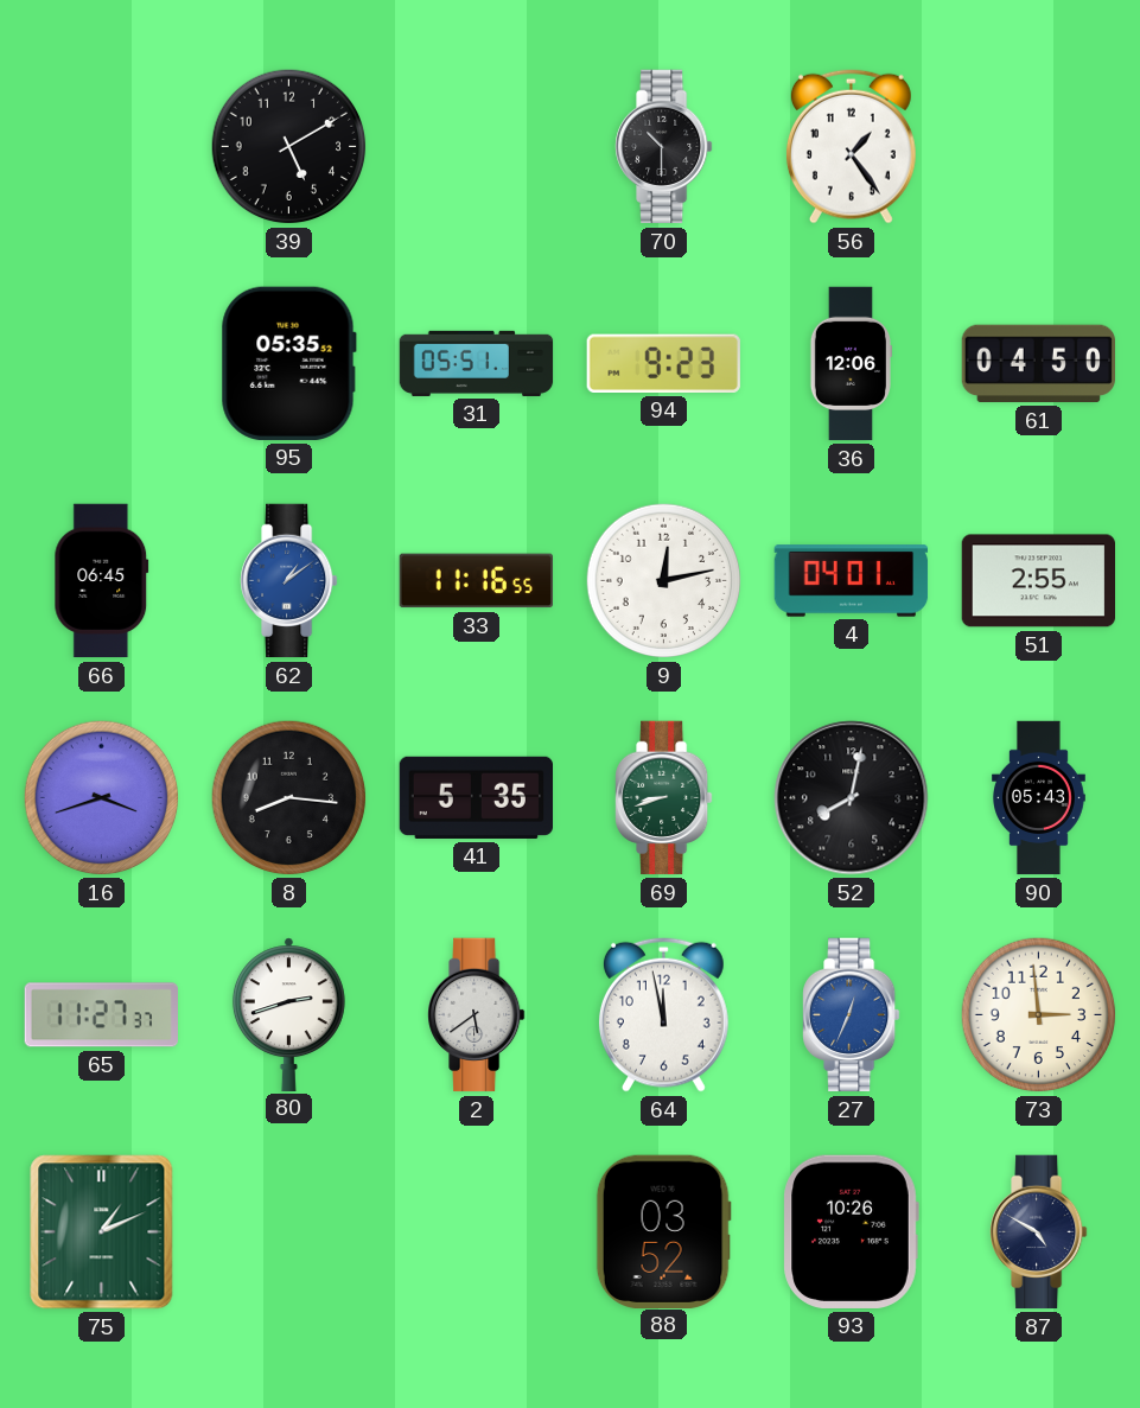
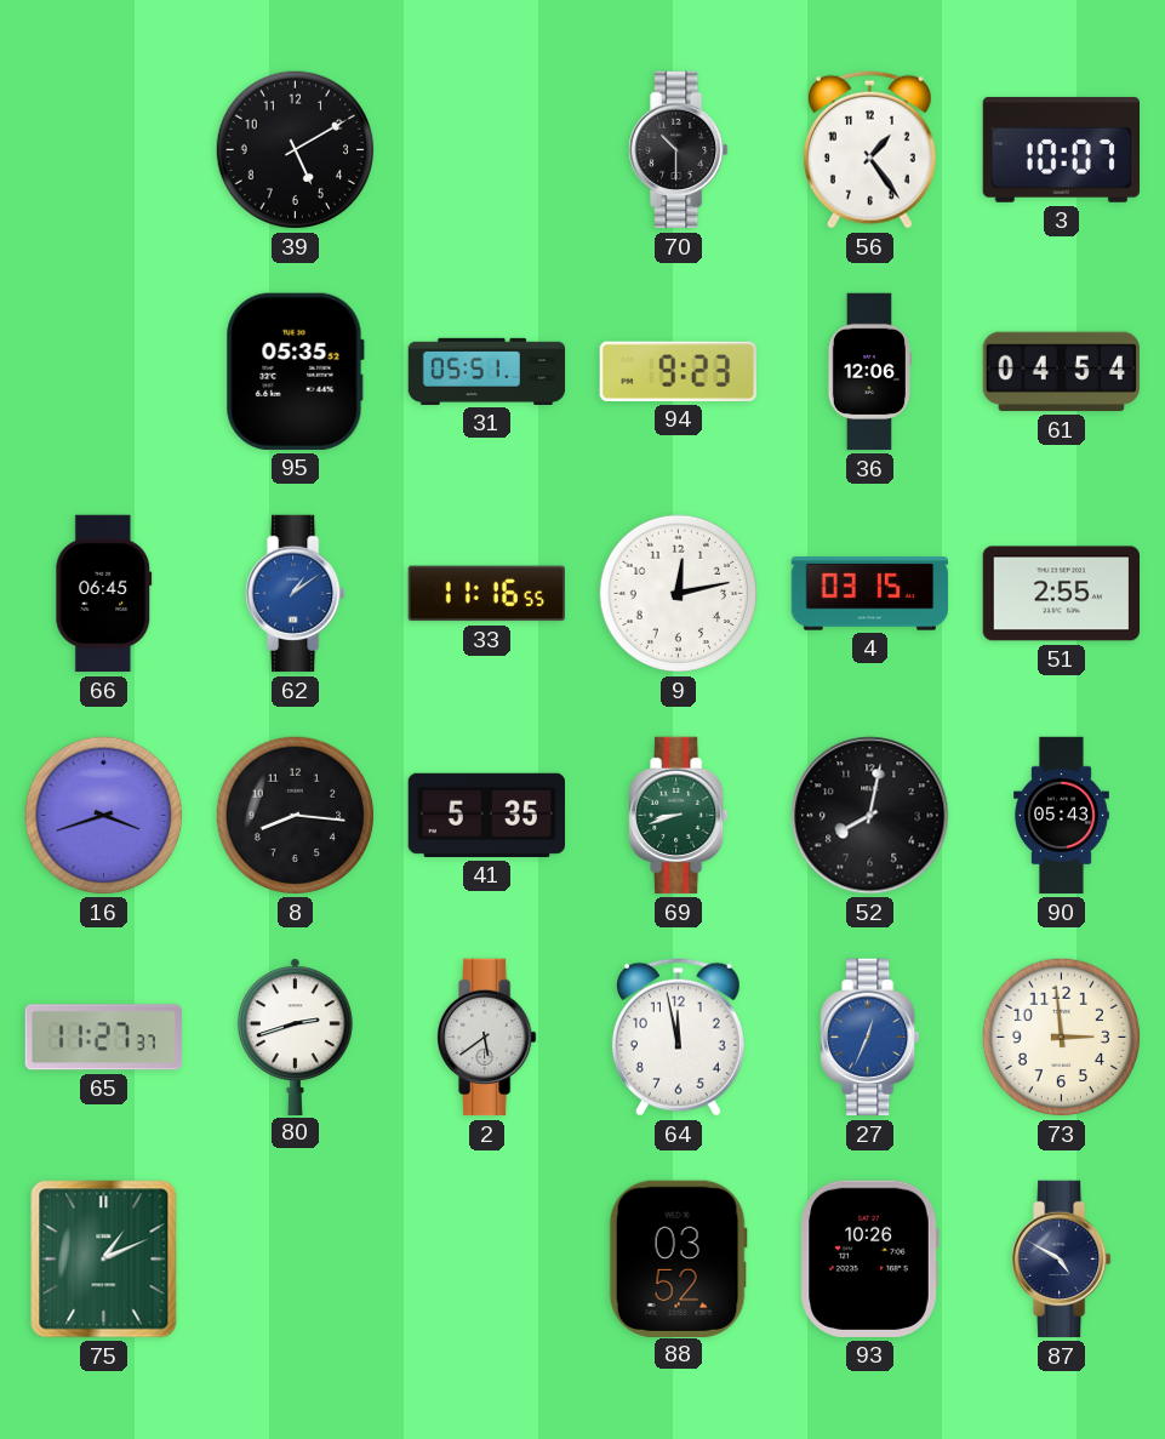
3: none -> 10:07 (1061, 149)
61: 04:50 -> 04:54 (1061, 372)
4: 04:01 -> 03:15 (870, 594)
